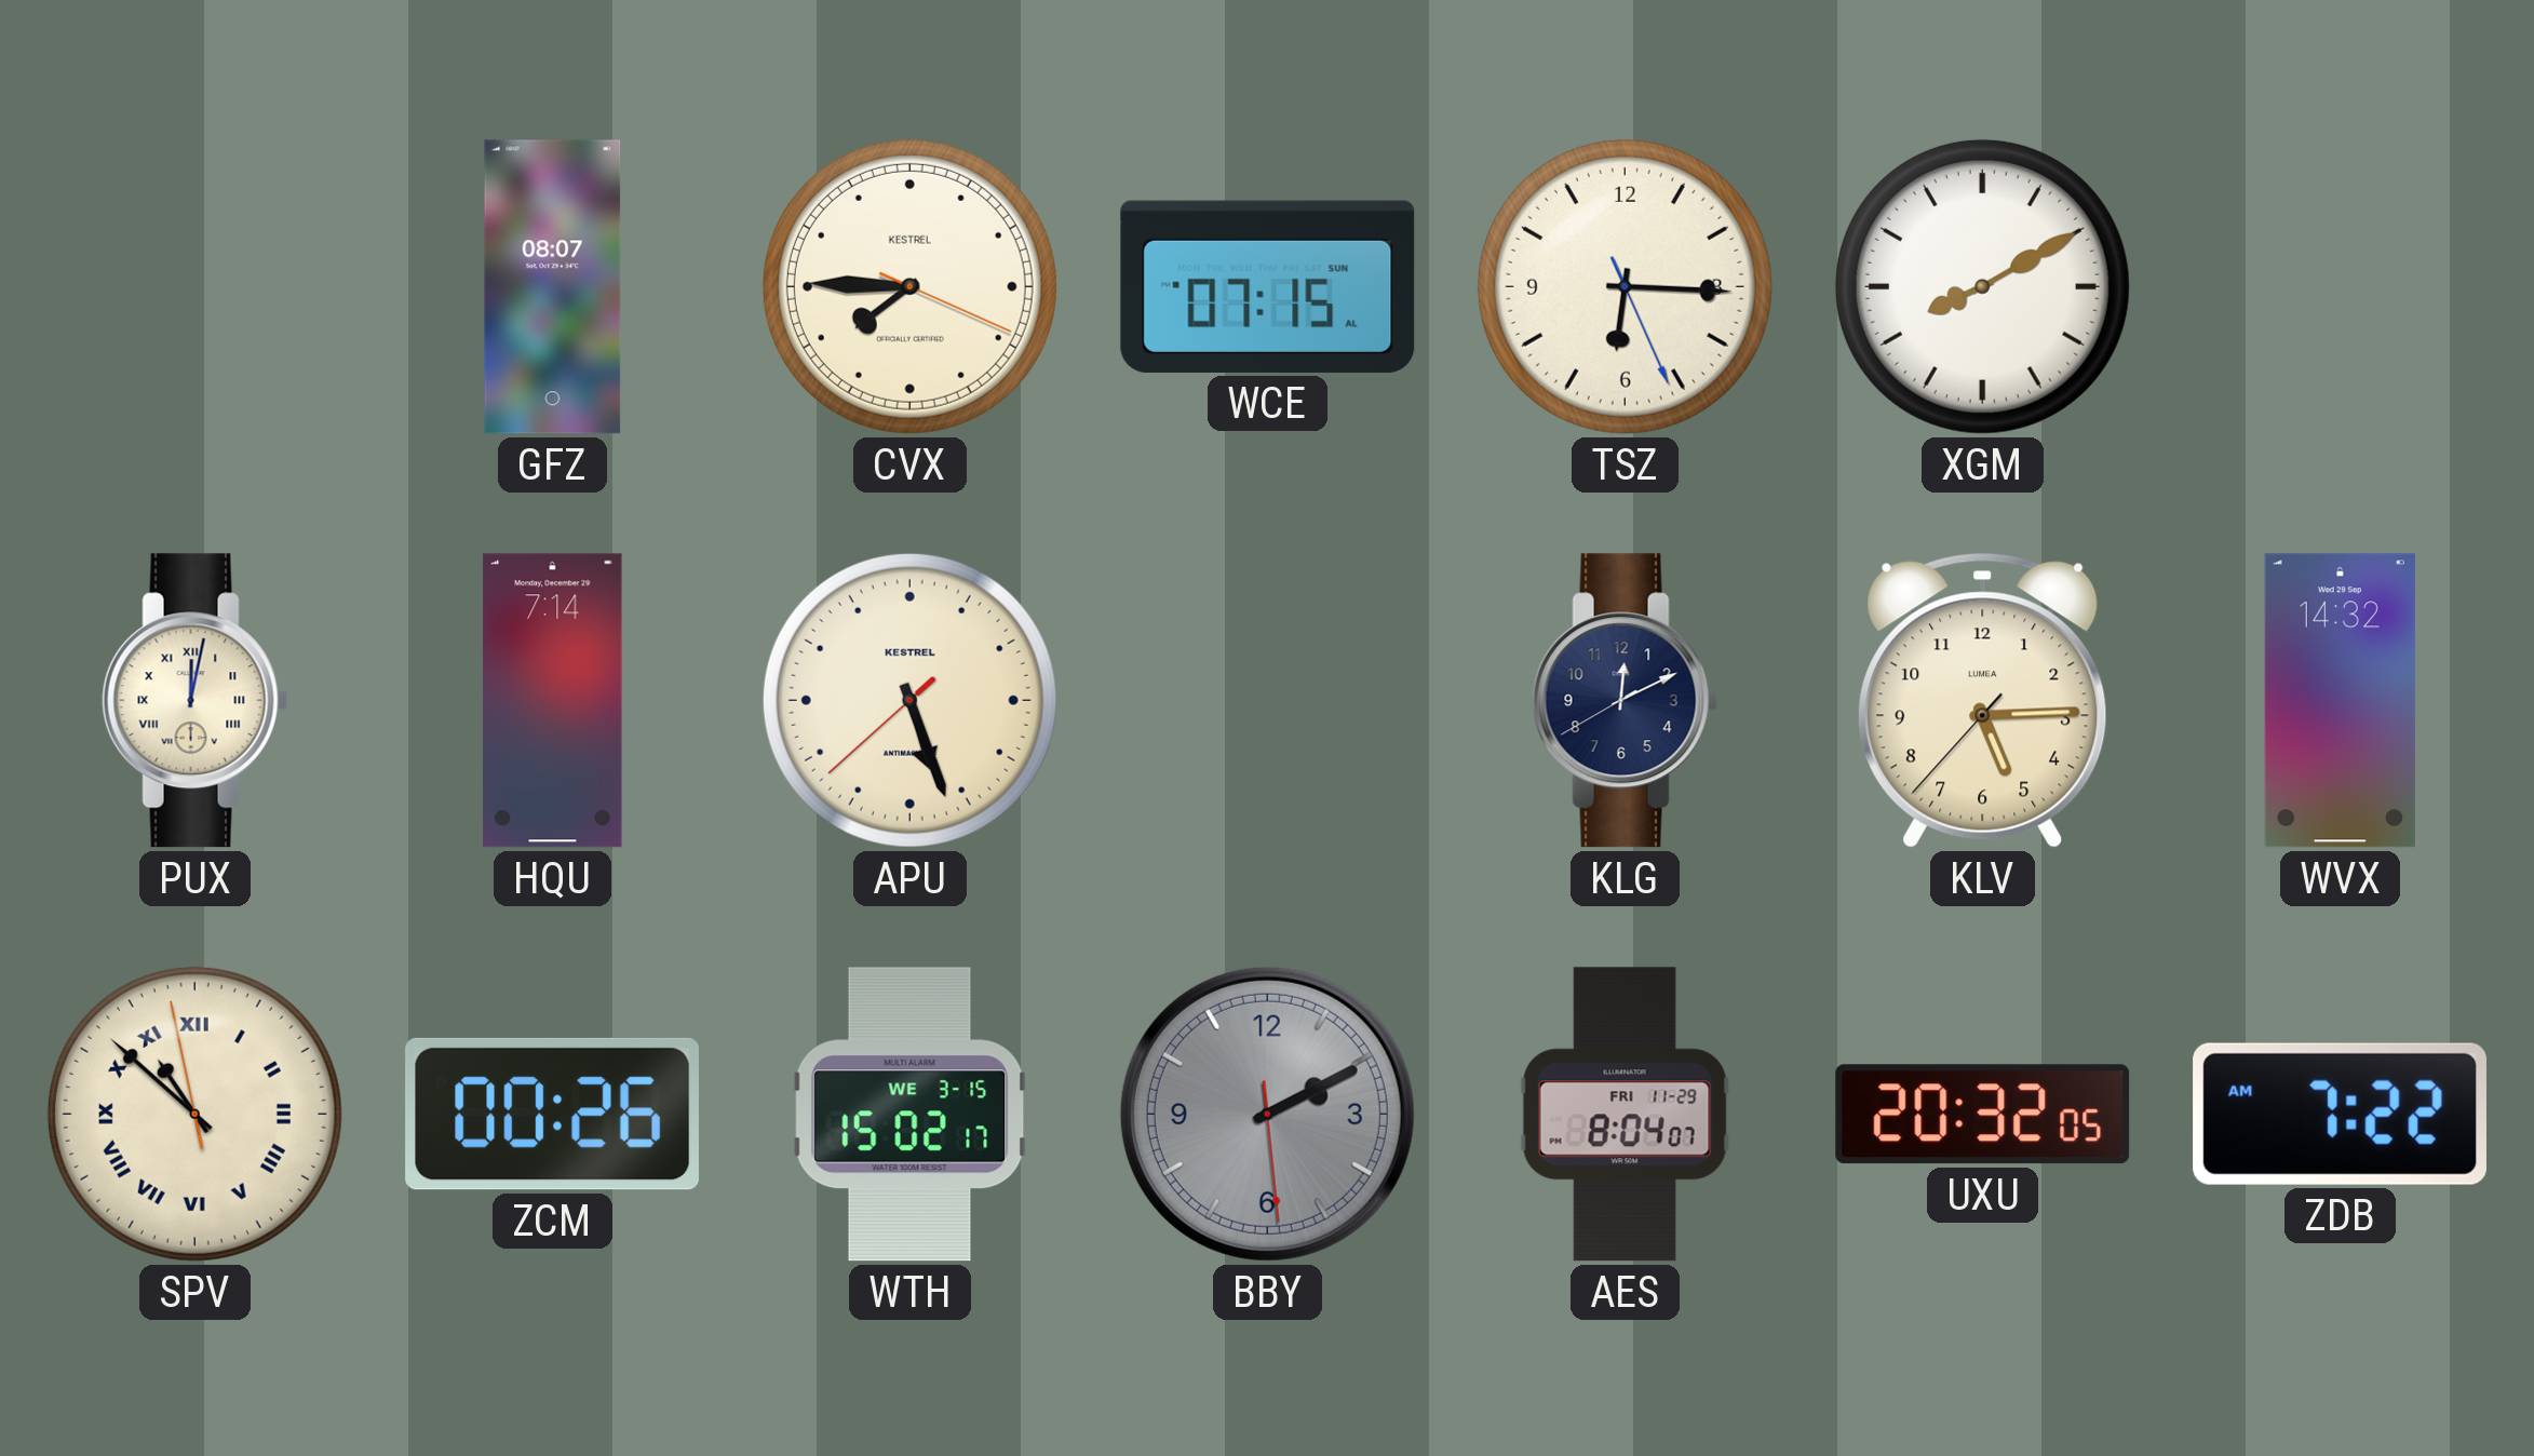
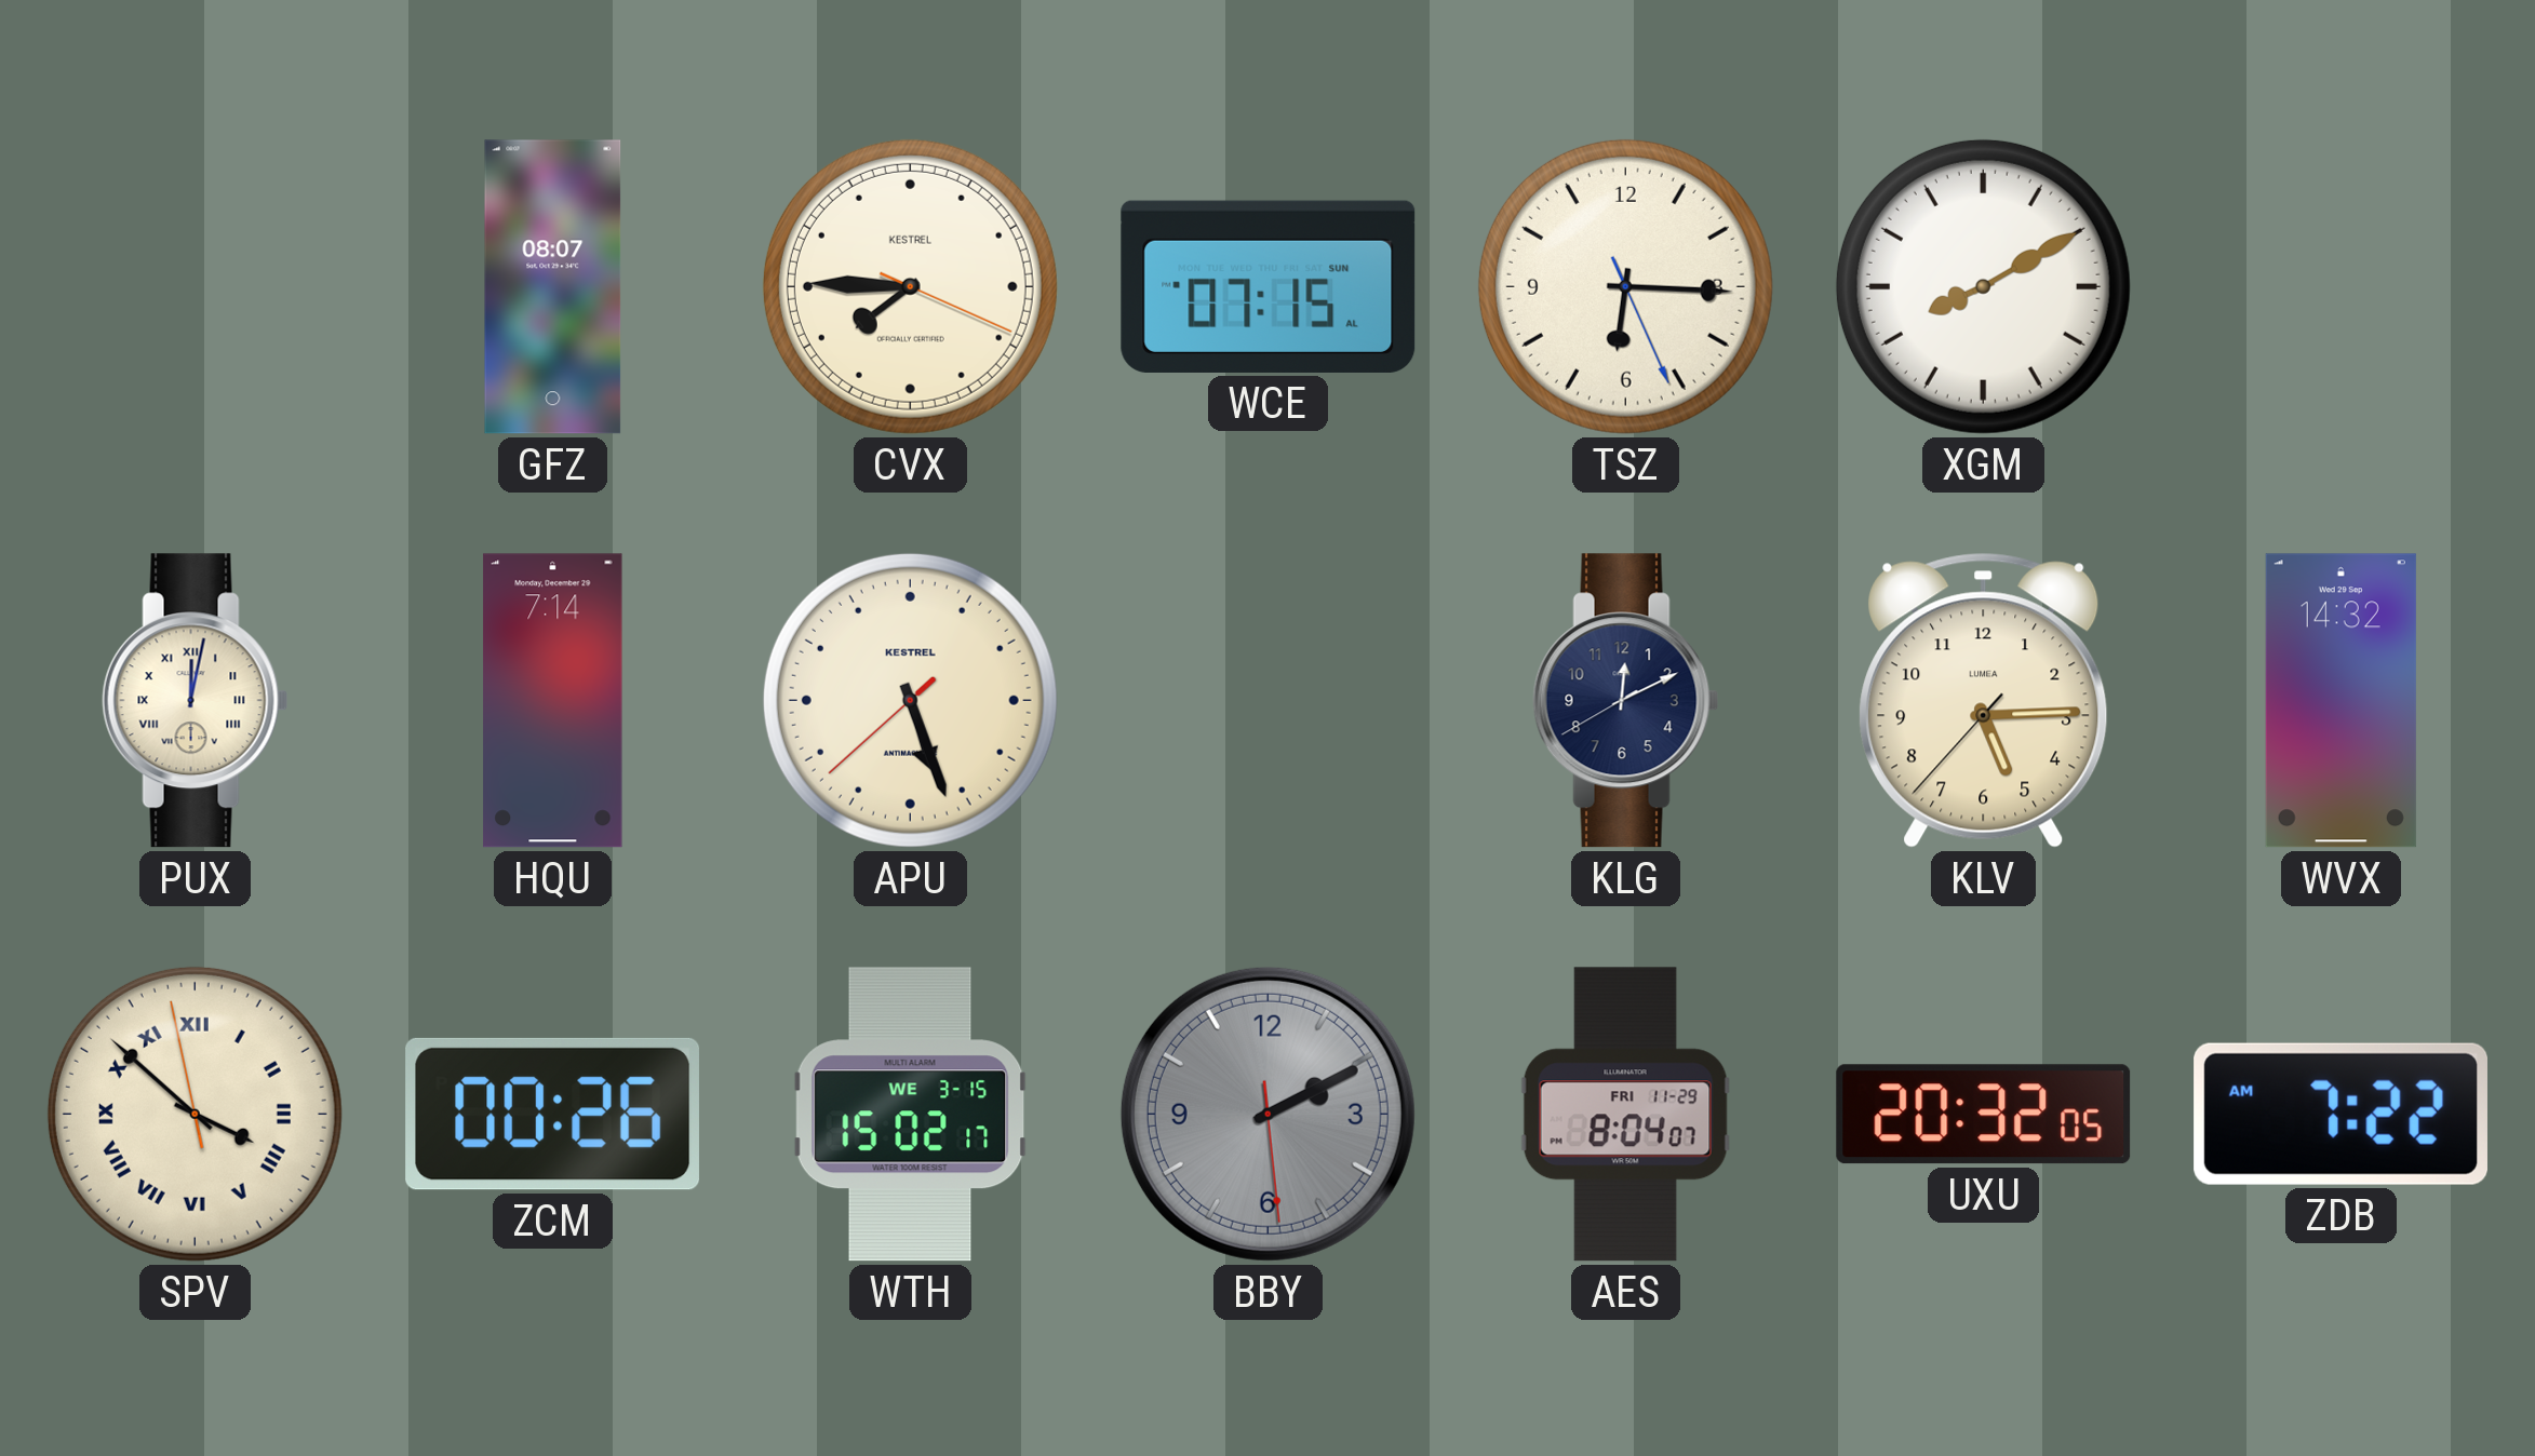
SPV: 10:51 -> 3:51 (195, 1114)
